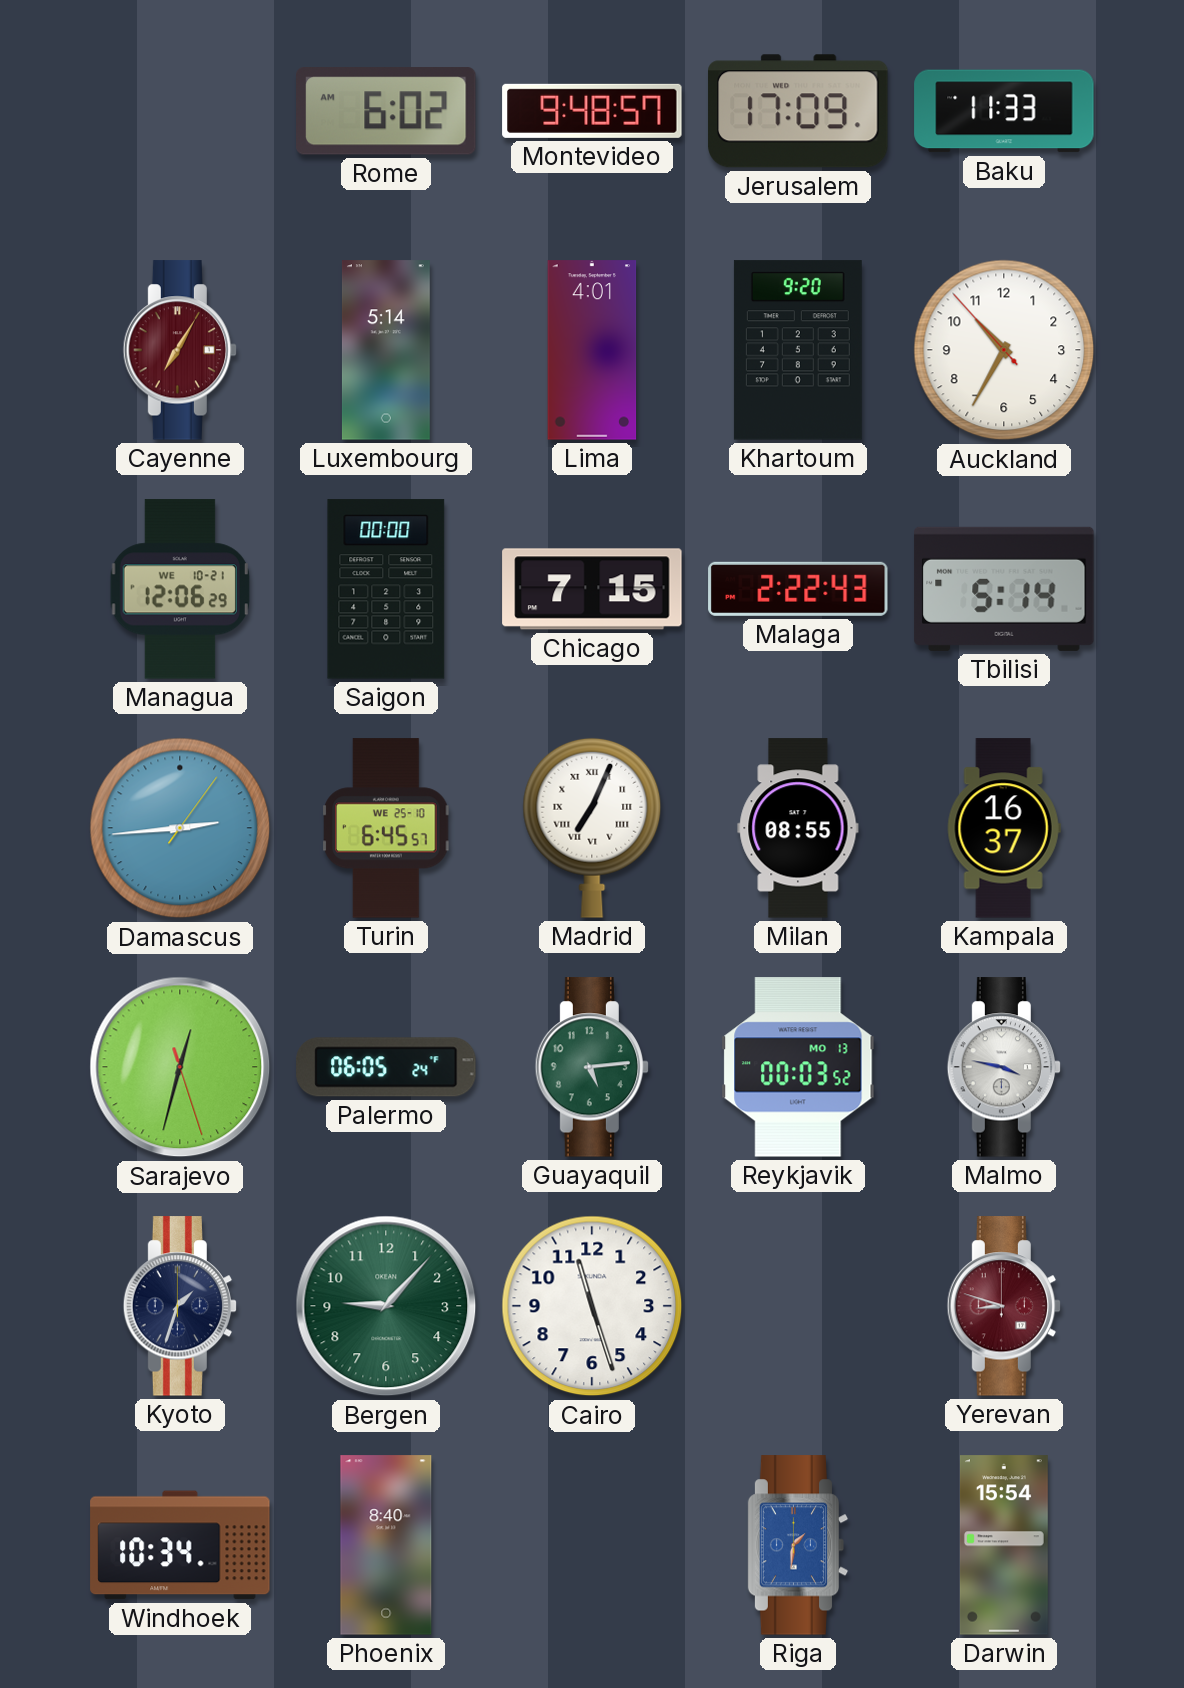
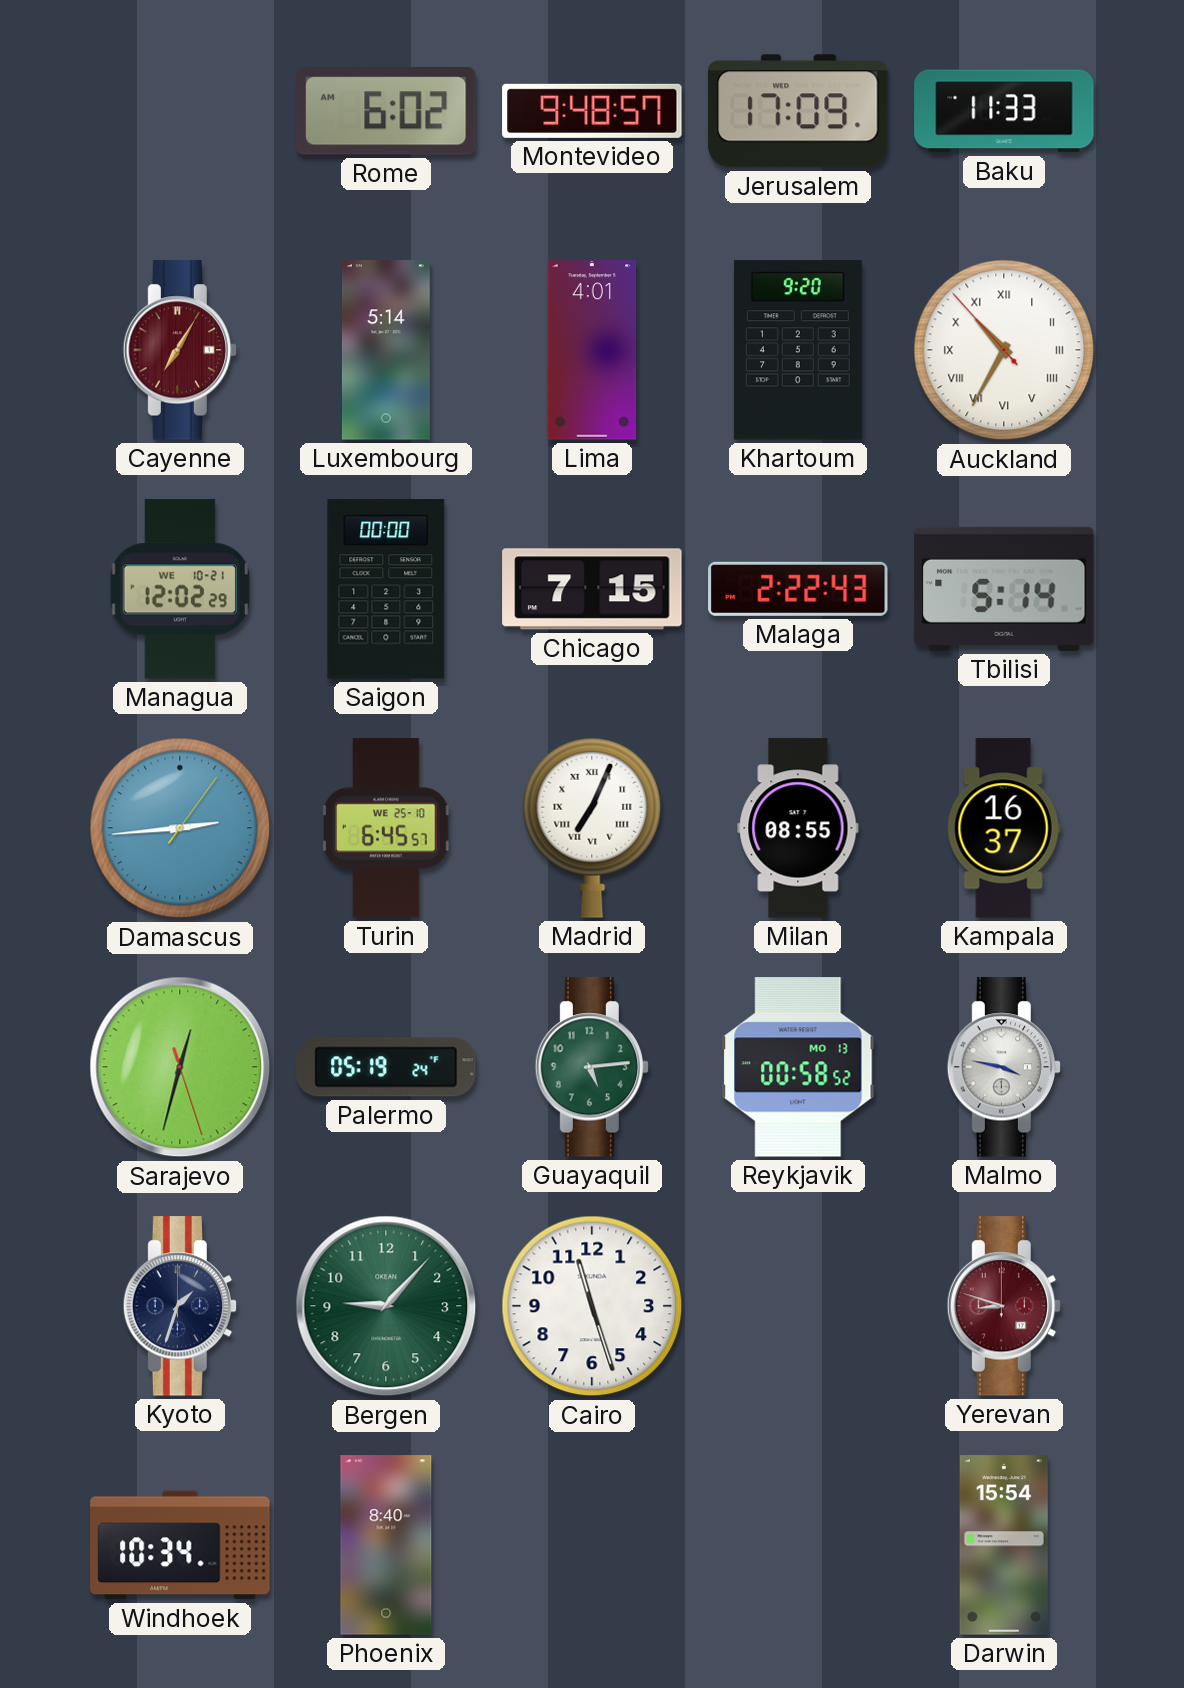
Auckland numerals: Arabic -> Roman (1004, 350)
Managua: 12:06 -> 12:02 (180, 589)
Palermo: 06:05 -> 05:19 (386, 1067)
Reykjavik: 00:03 -> 00:58 (798, 1067)
Riga: 1:31 -> none (798, 1545)
